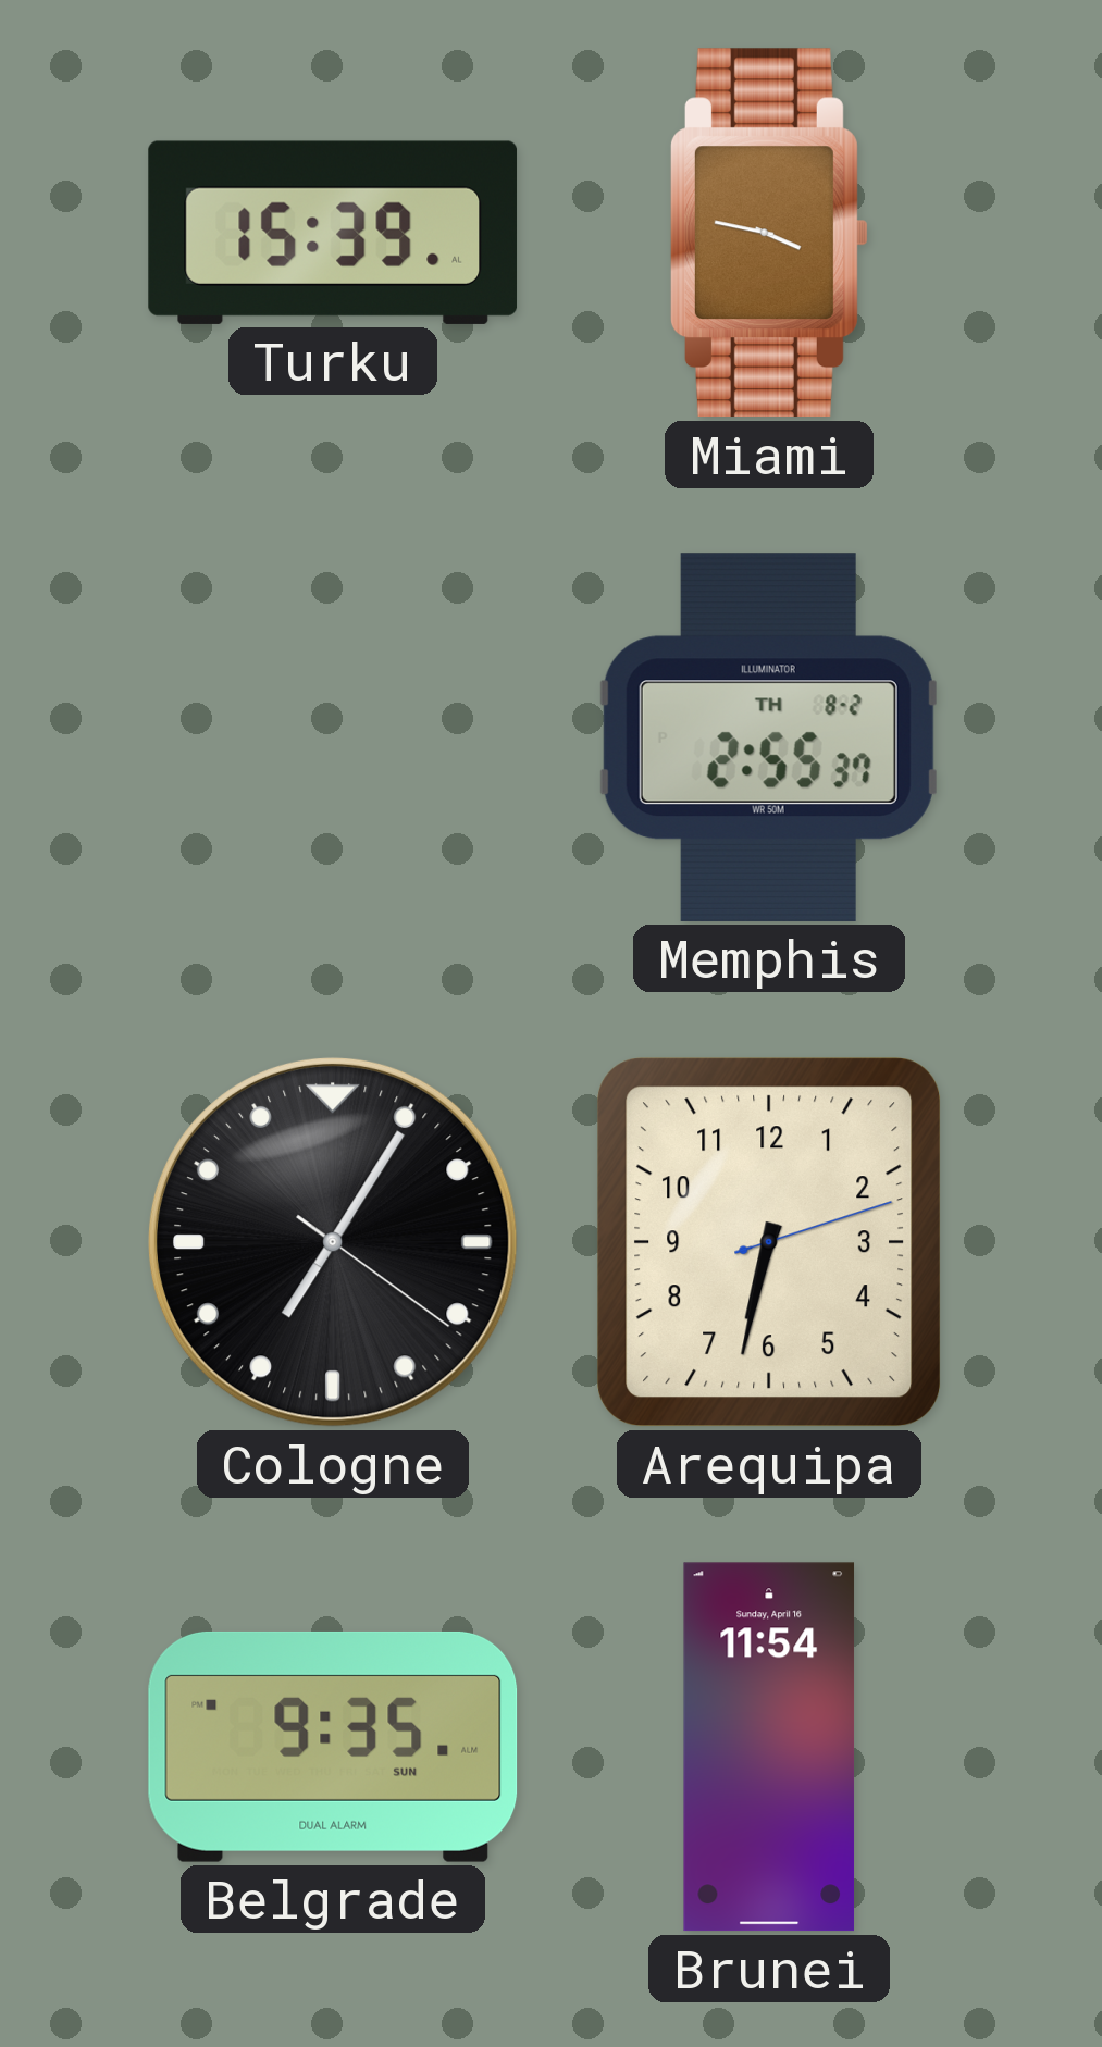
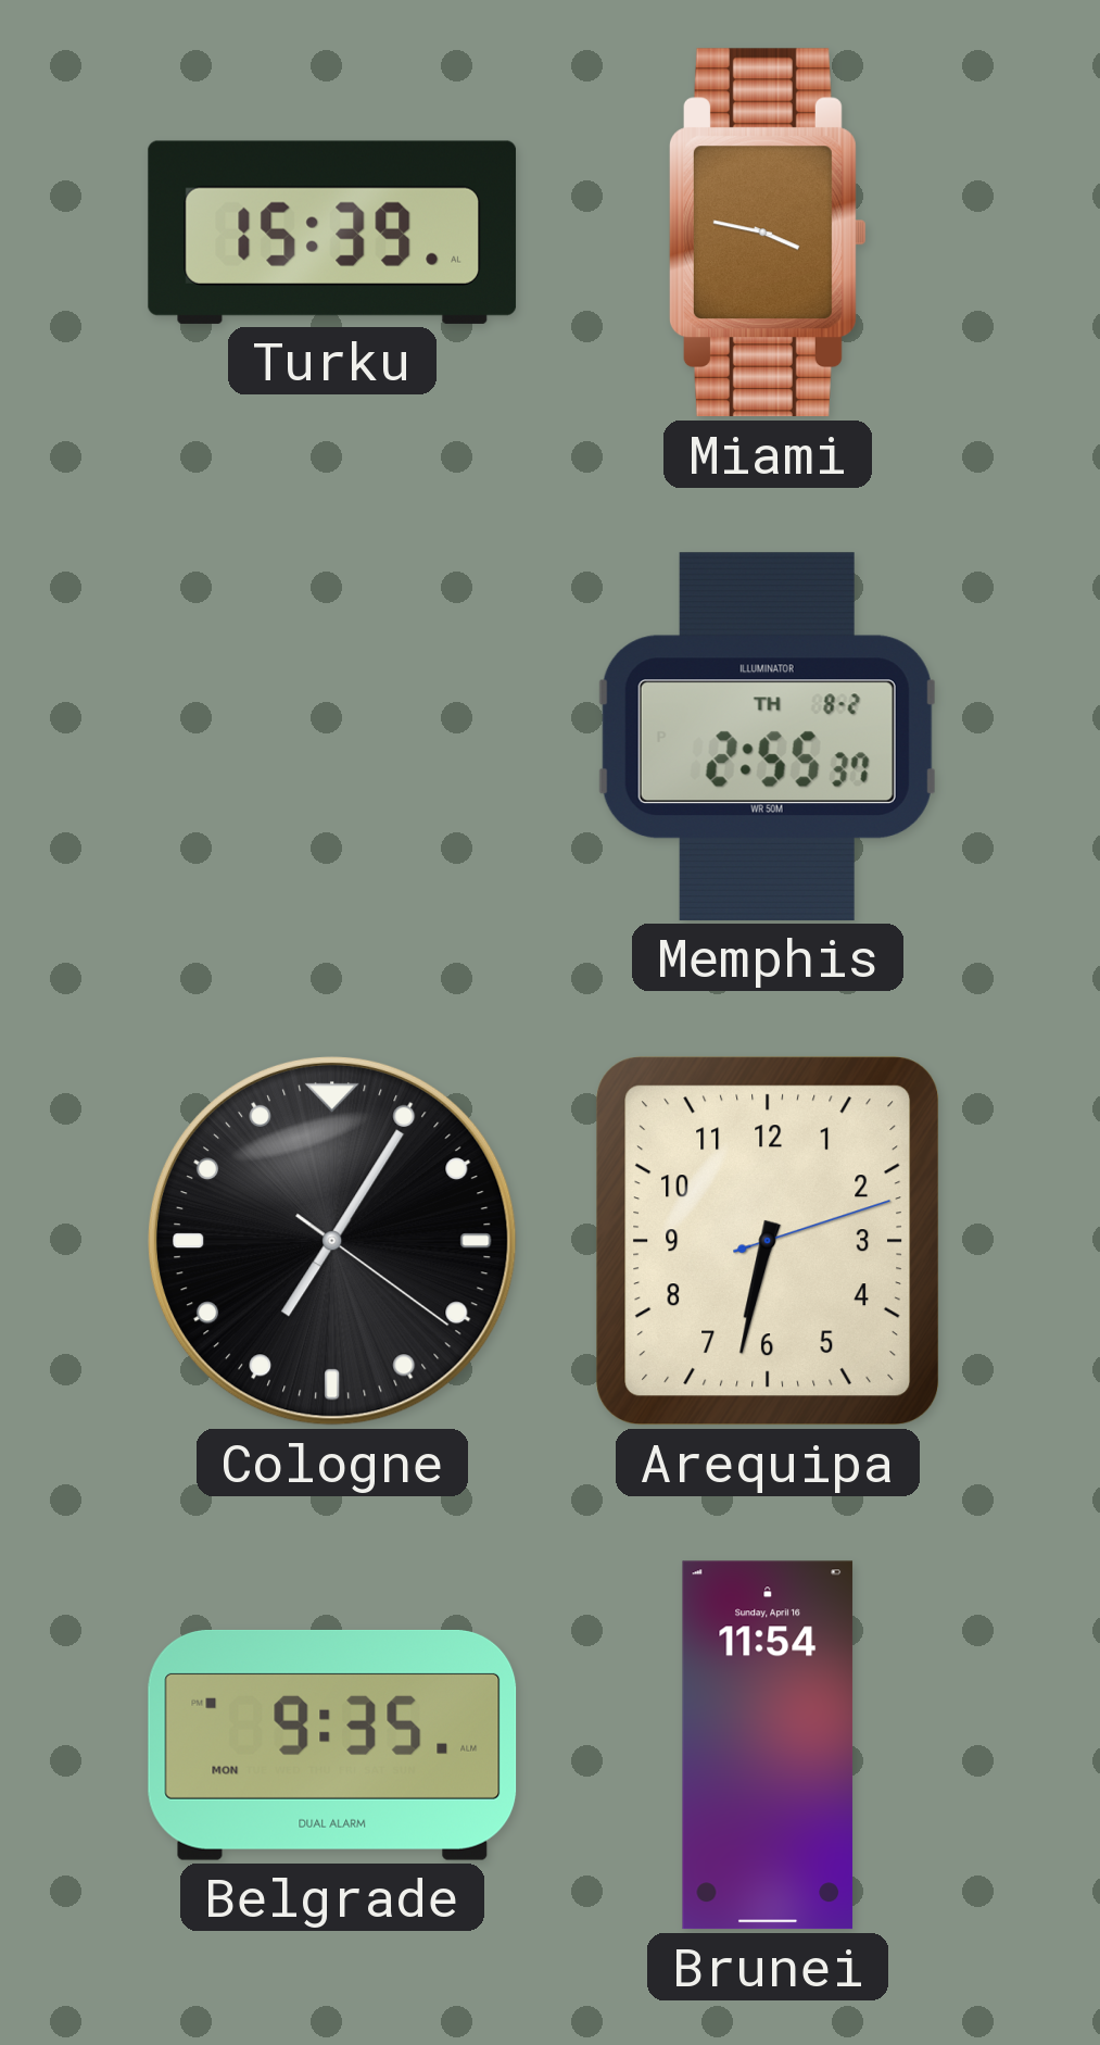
Belgrade date: SUN -> MON (332, 1745)
